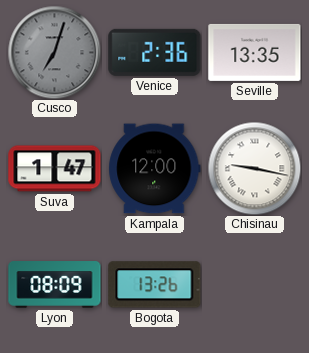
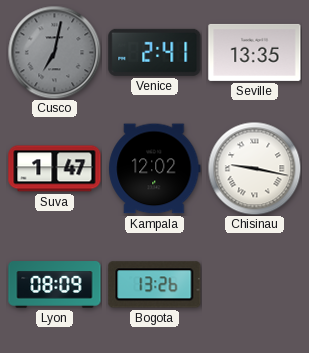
Cusco: 7:03 -> 7:02 (54, 52)
Venice: 2:36 -> 2:41 (155, 52)
Kampala: 12:00 -> 12:02 (155, 169)
